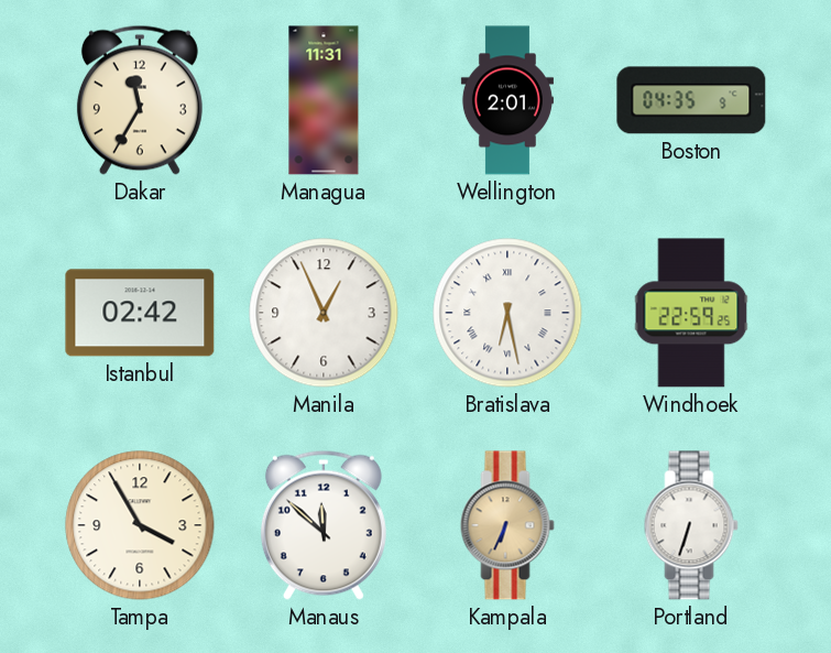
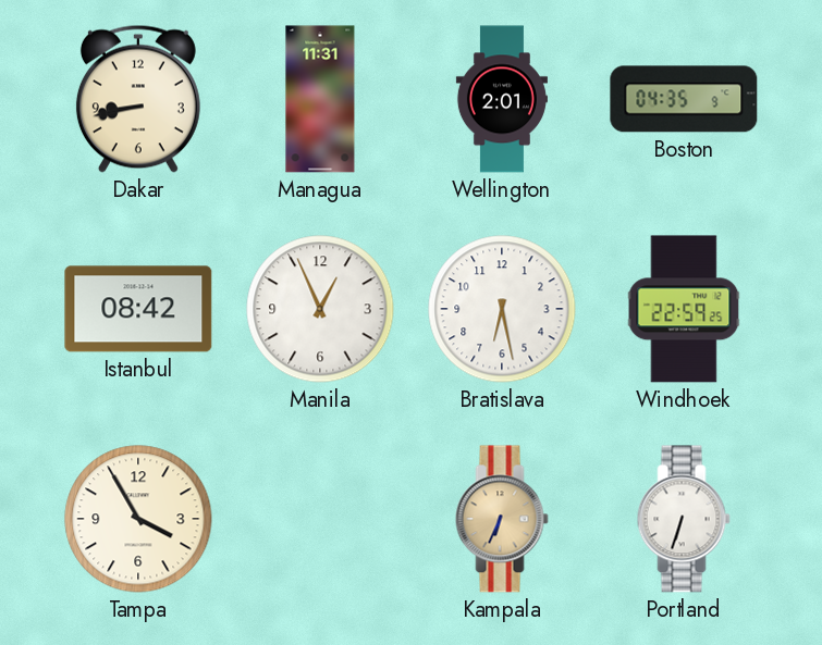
Dakar: 11:35 -> 8:43 (138, 99)
Istanbul: 02:42 -> 08:42 (138, 309)
Bratislava numerals: Roman -> Arabic (502, 309)
Manaus: 11:52 -> none (324, 525)
